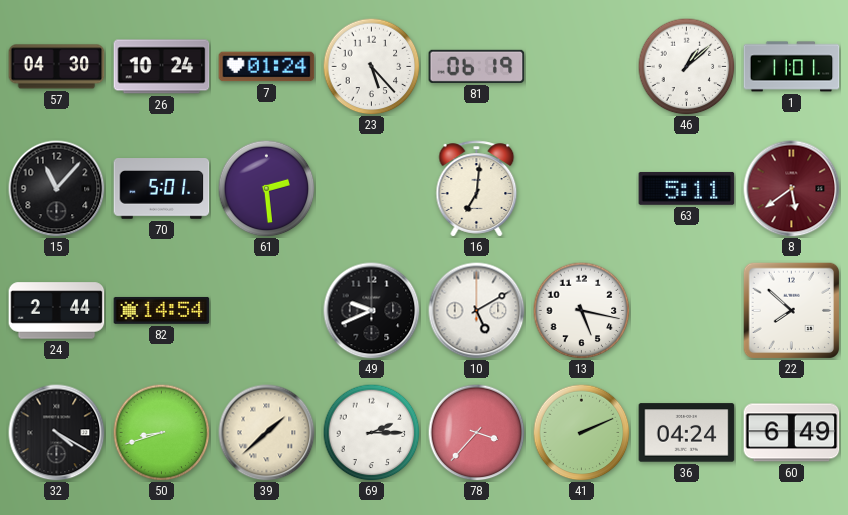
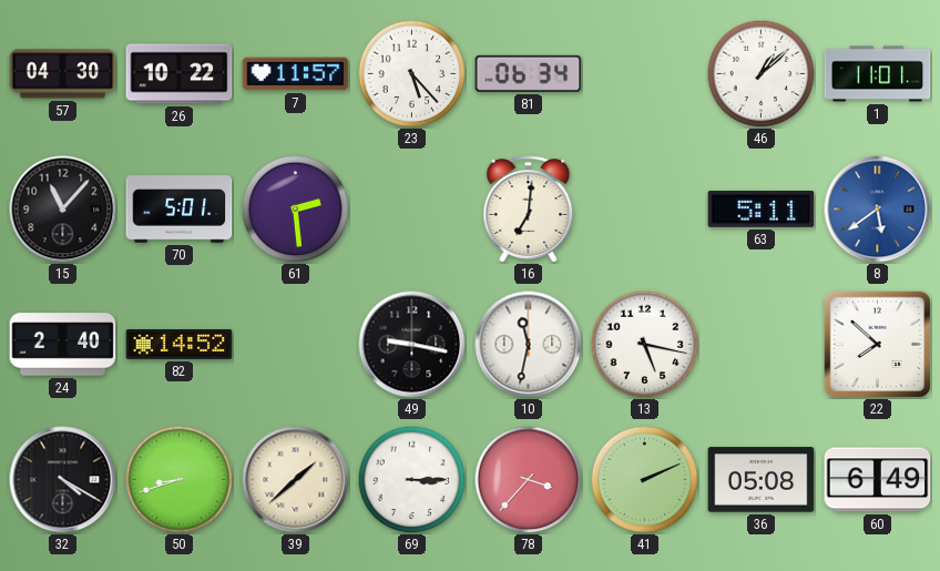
26: 10:24 -> 10:22 (180, 74)
7: 01:24 -> 11:57 (296, 74)
81: 06:19 -> 06:34 (529, 73)
8 dial: burgundy -> blue (878, 210)
24: 2:44 -> 2:40 (63, 345)
82: 14:54 -> 14:52 (180, 344)
49: 9:41 -> 9:17 (412, 345)
10: 5:10 -> 11:32 (529, 345)
69: 2:15 -> 3:15 (411, 479)
36: 04:24 -> 05:08 (762, 480)
